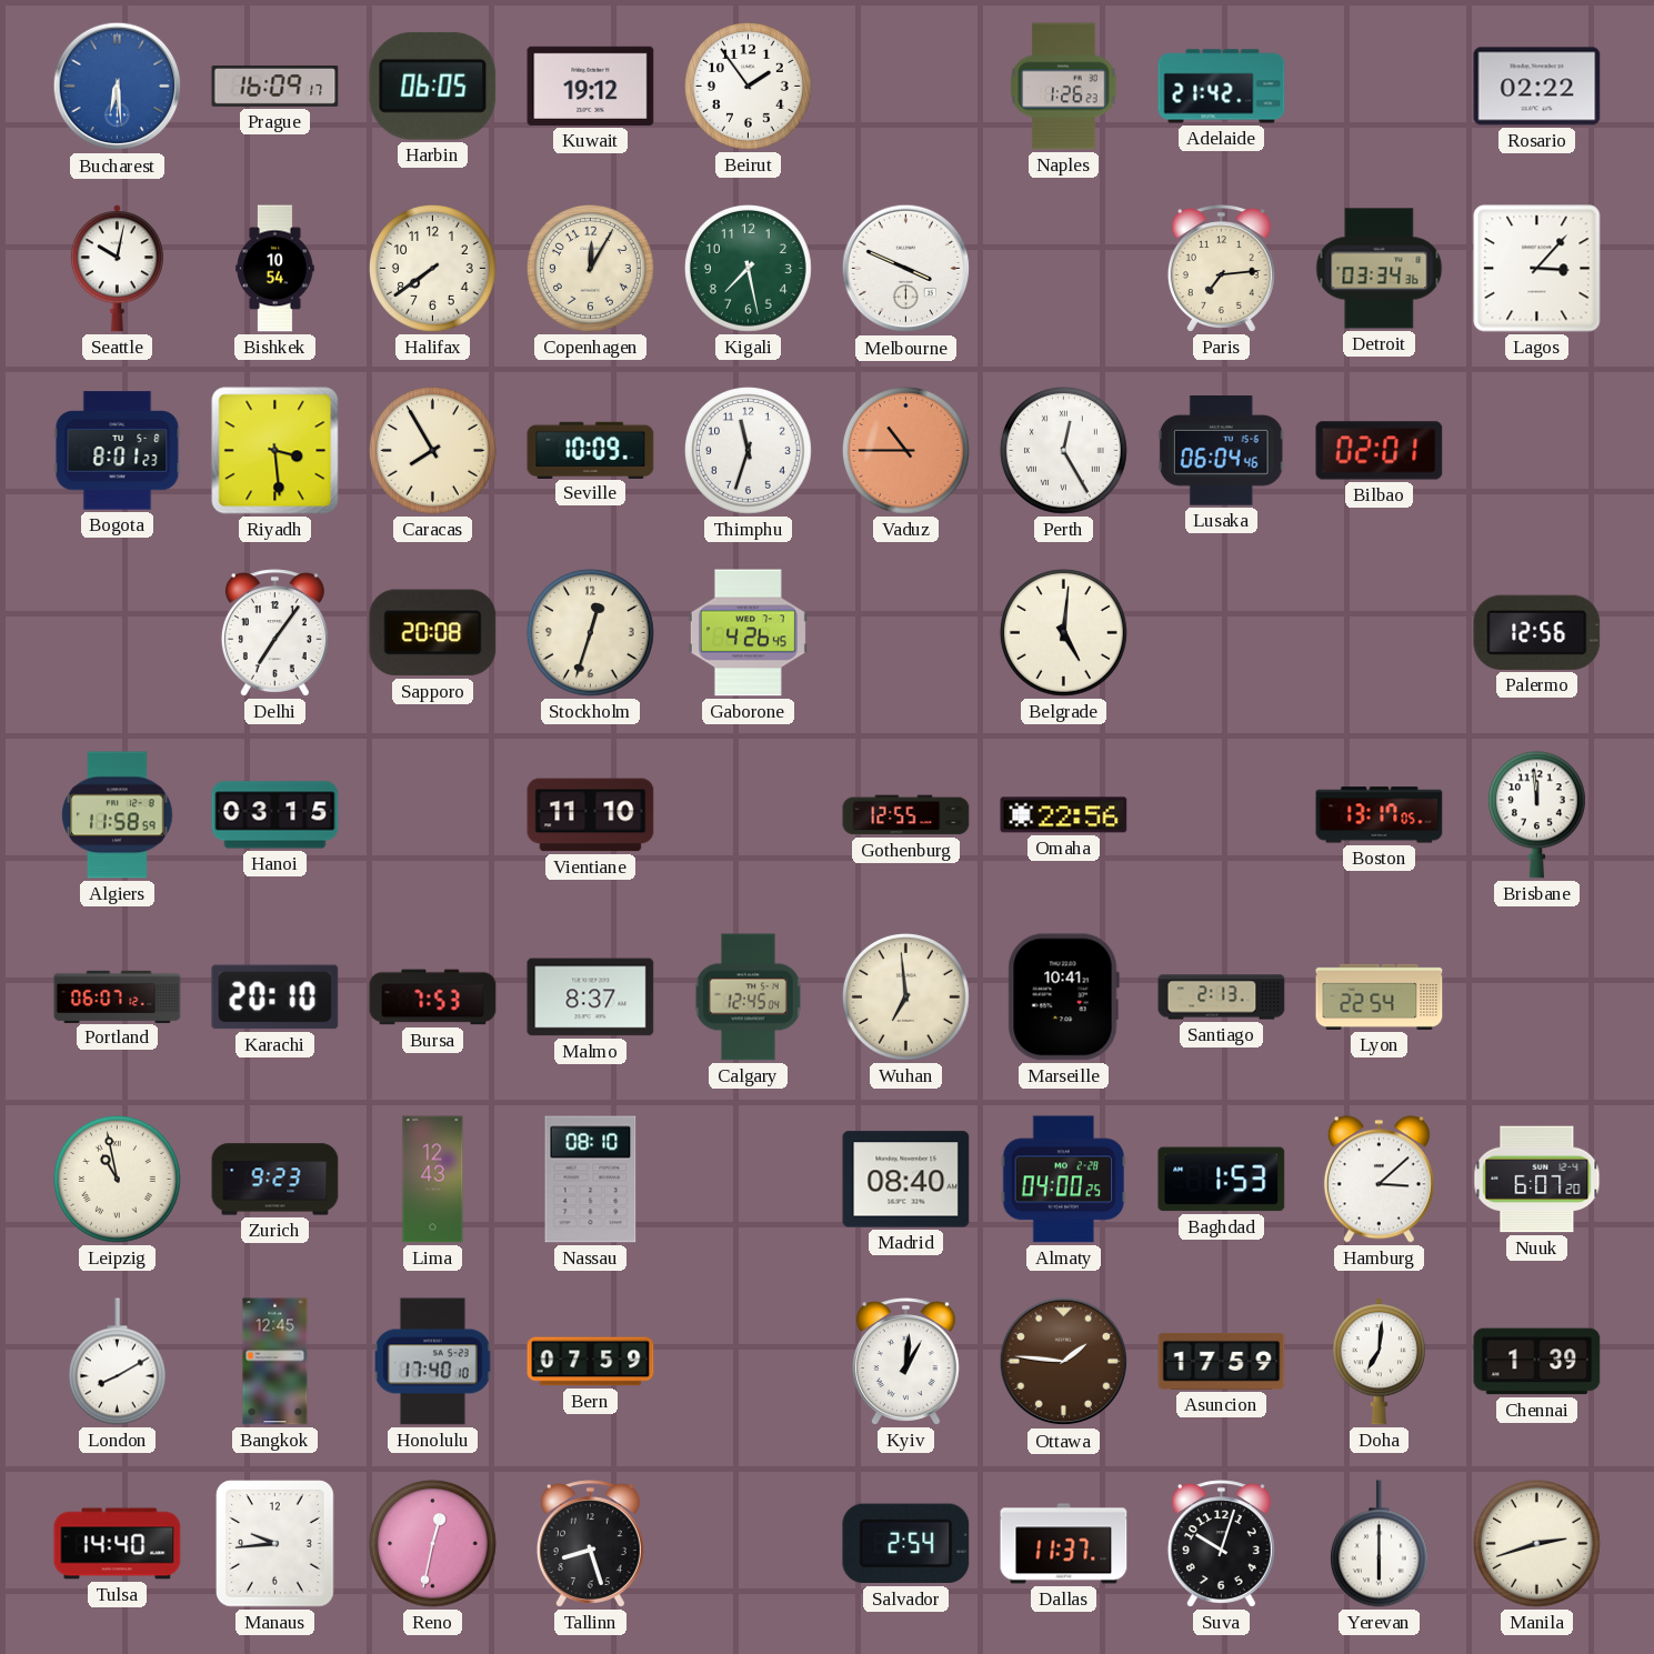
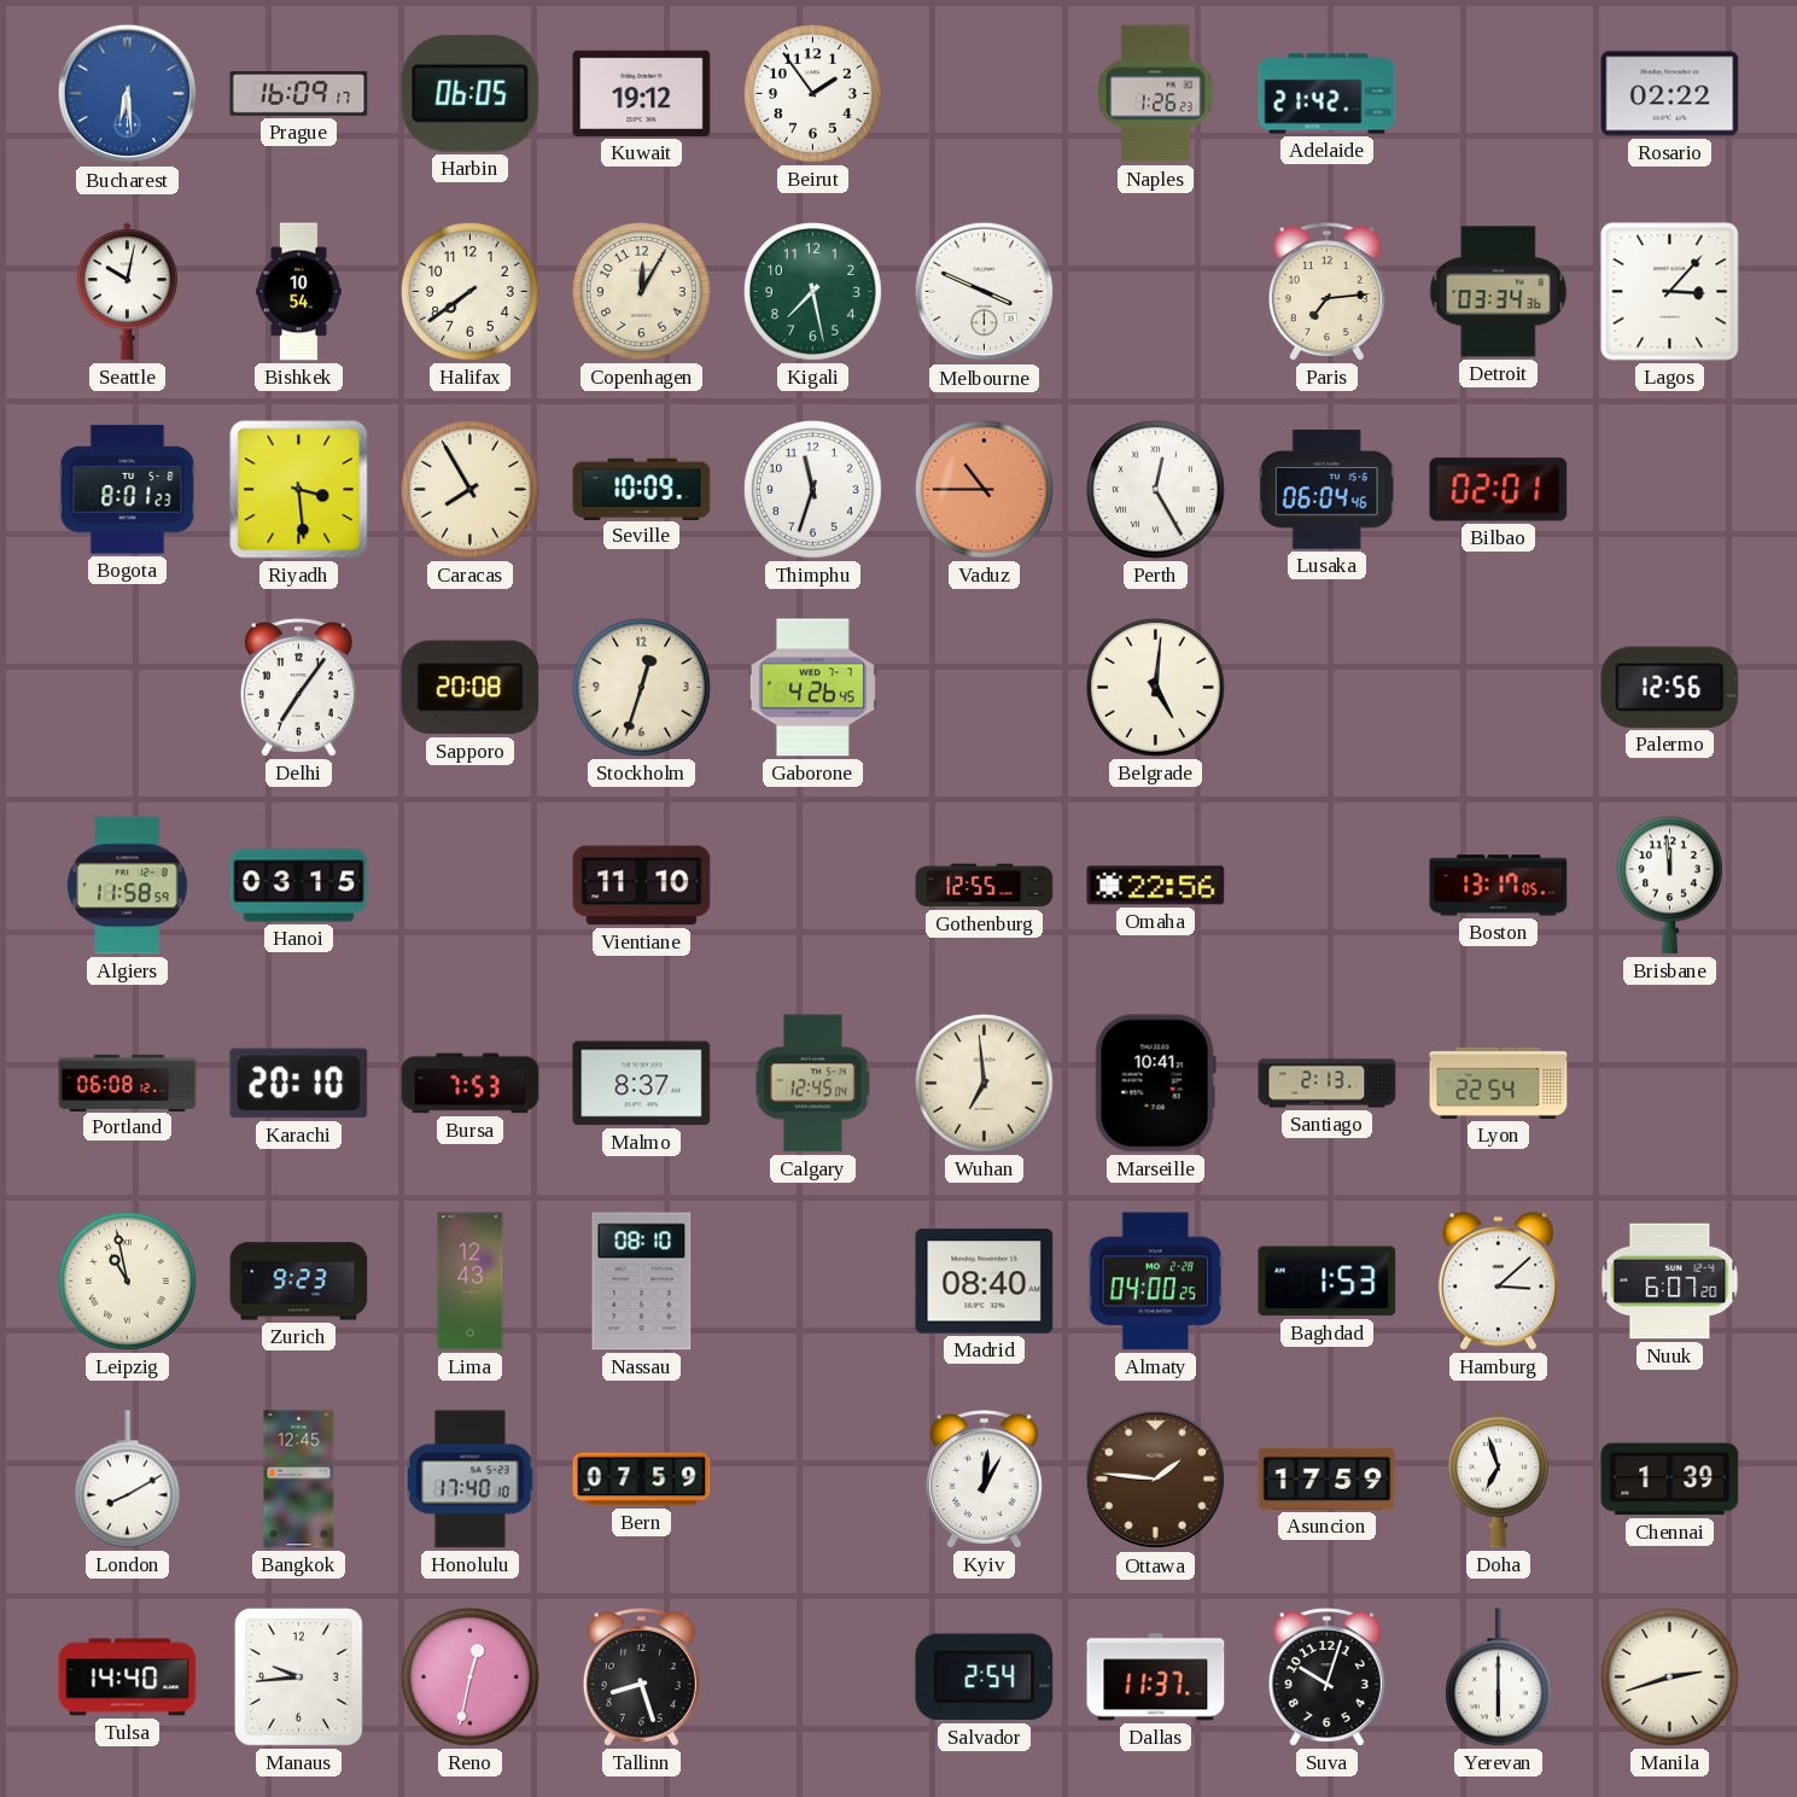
Portland: 06:07 -> 06:08 (128, 1083)
Doha: 7:01 -> 6:57 (1498, 1480)
